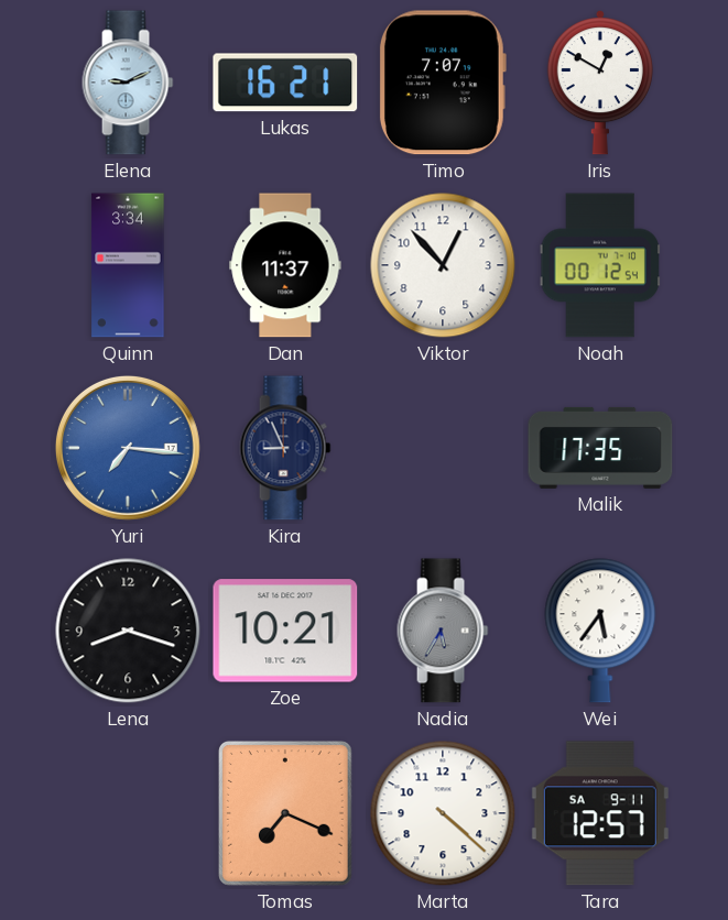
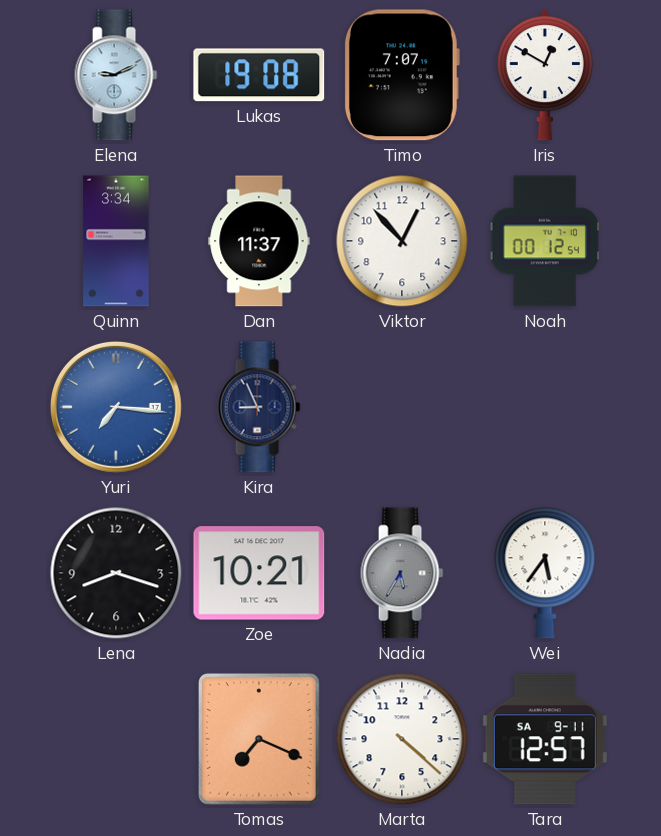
Lukas: 16:21 -> 19:08 (259, 75)
Malik: 17:35 -> none (600, 448)
